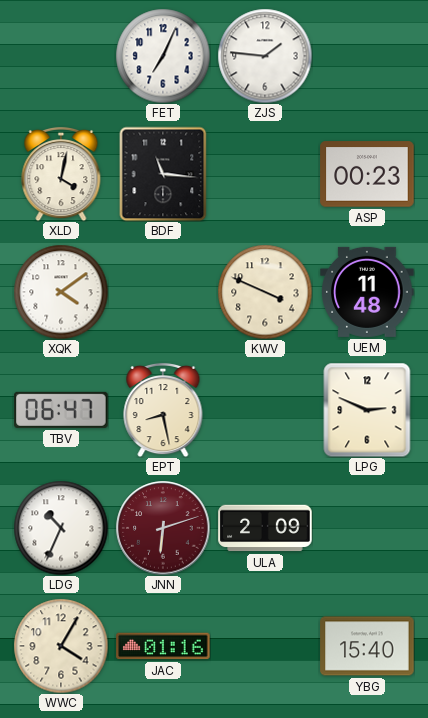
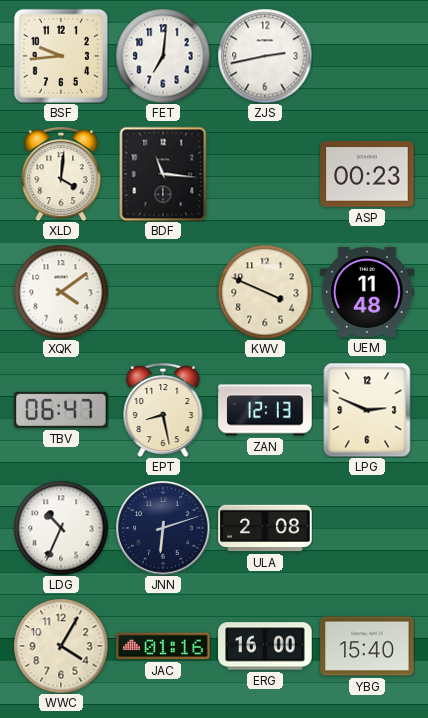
BSF: none -> 9:44 (61, 56)
FET: 7:04 -> 7:01 (163, 56)
ZJS: 1:46 -> 2:43 (265, 56)
XLD: 4:02 -> 4:01 (61, 174)
ZAN: none -> 12:13 (265, 410)
JNN dial: burgundy -> navy (163, 528)
ULA: 2:09 -> 2:08 (265, 528)
ERG: none -> 16:00 (265, 646)
